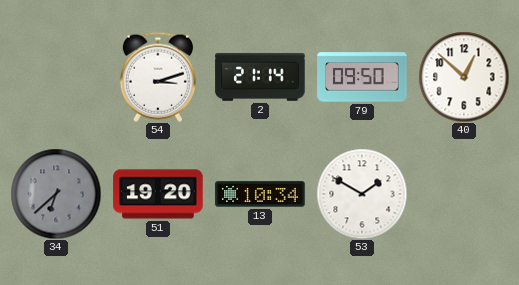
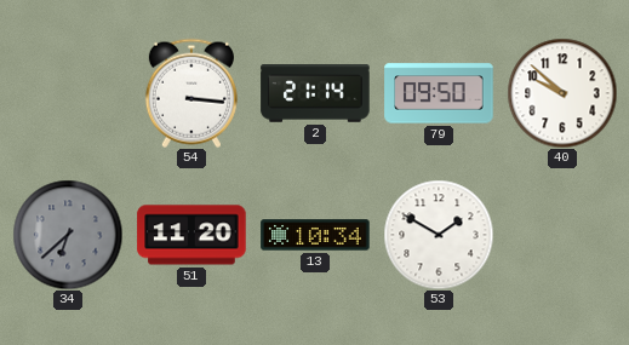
54: 3:12 -> 3:16 (191, 93)
40: 12:52 -> 9:52 (562, 93)
51: 19:20 -> 11:20 (191, 235)
